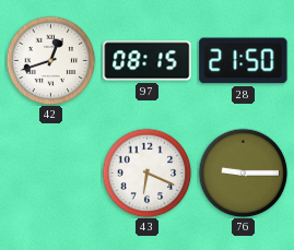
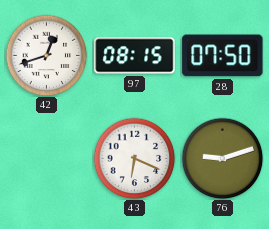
28: 21:50 -> 07:50 (223, 56)
76: 9:15 -> 9:12 (222, 158)
